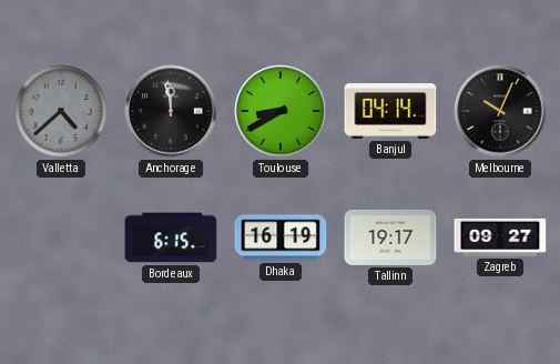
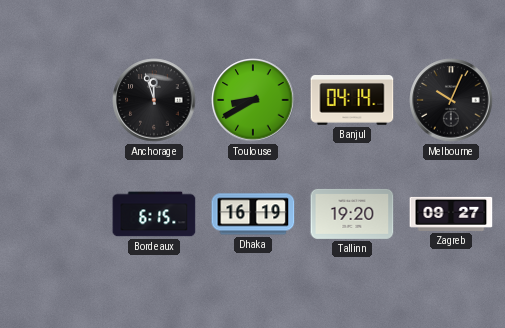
Valletta: 4:38 -> none (61, 111)
Anchorage: 11:59 -> 11:57 (154, 100)
Tallinn: 19:17 -> 19:20 (352, 214)
